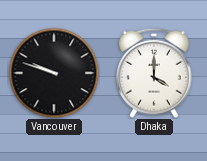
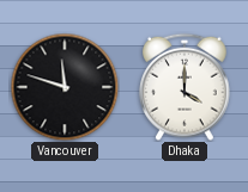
Vancouver: 9:48 -> 11:48 (65, 87)
